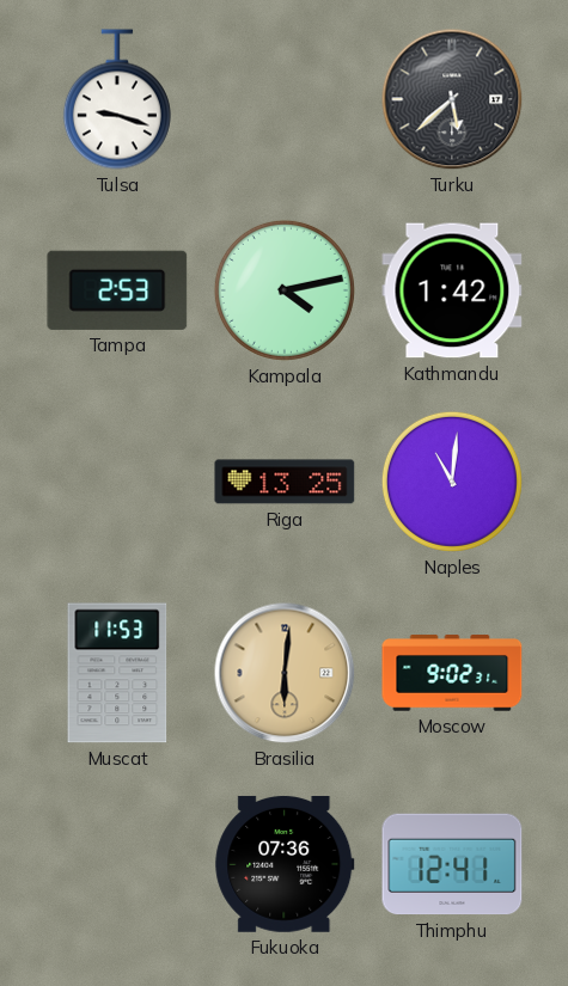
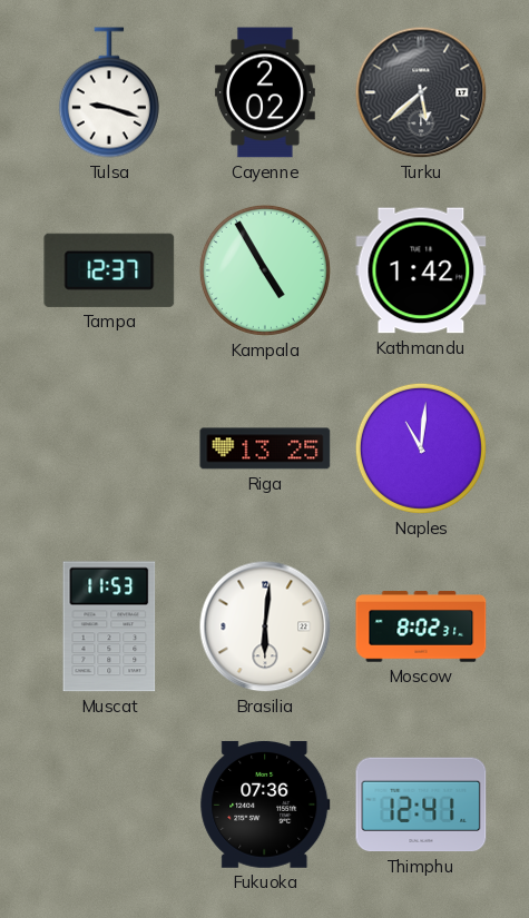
Cayenne: none -> 2:02 (265, 92)
Tampa: 2:53 -> 12:37 (109, 270)
Kampala: 4:13 -> 4:55 (265, 270)
Brasilia dial: champagne -> white (265, 626)
Moscow: 9:02 -> 8:02 (421, 626)
